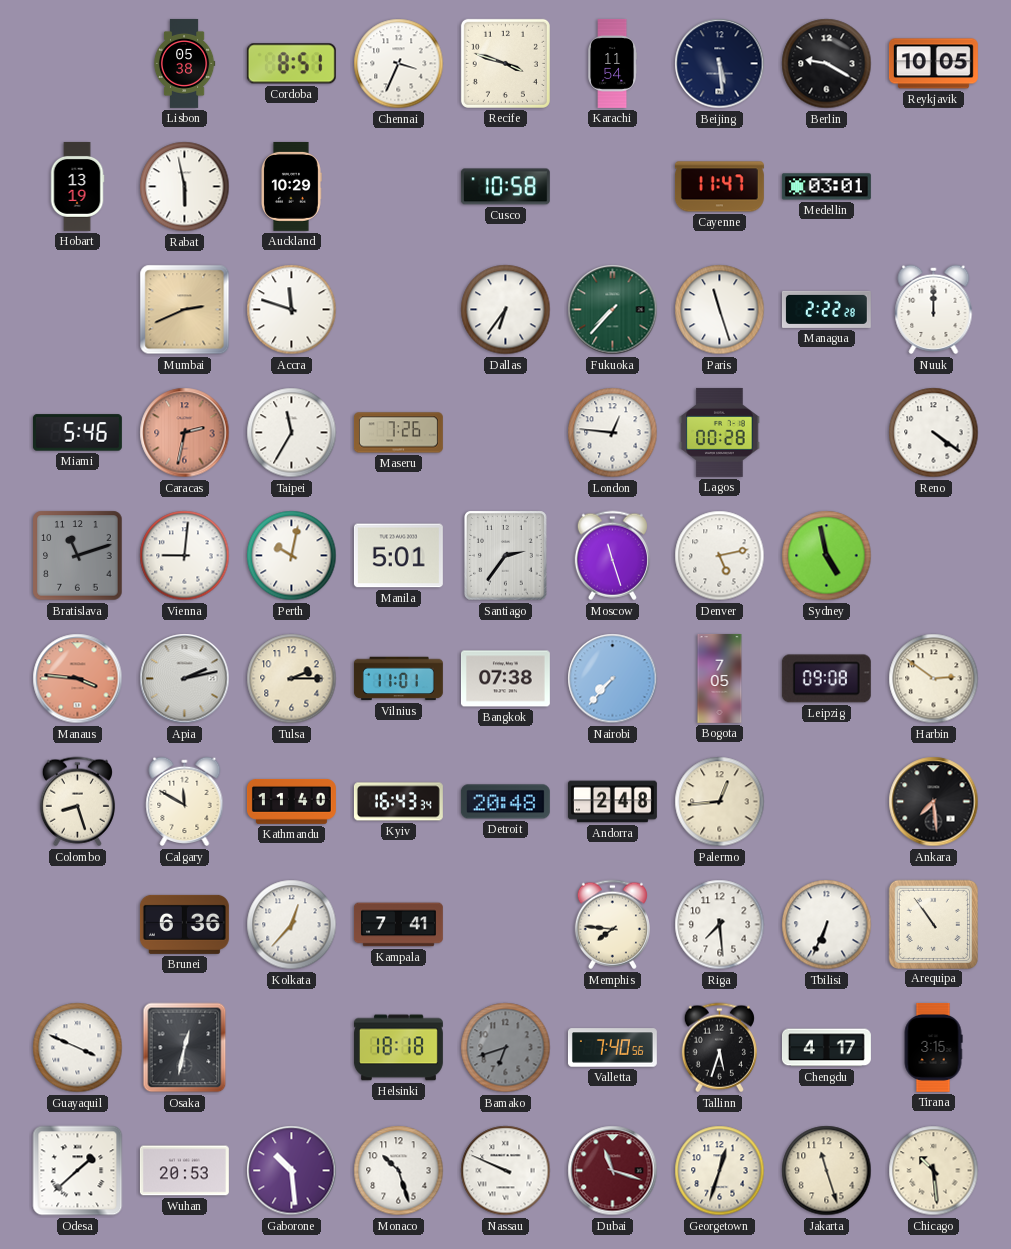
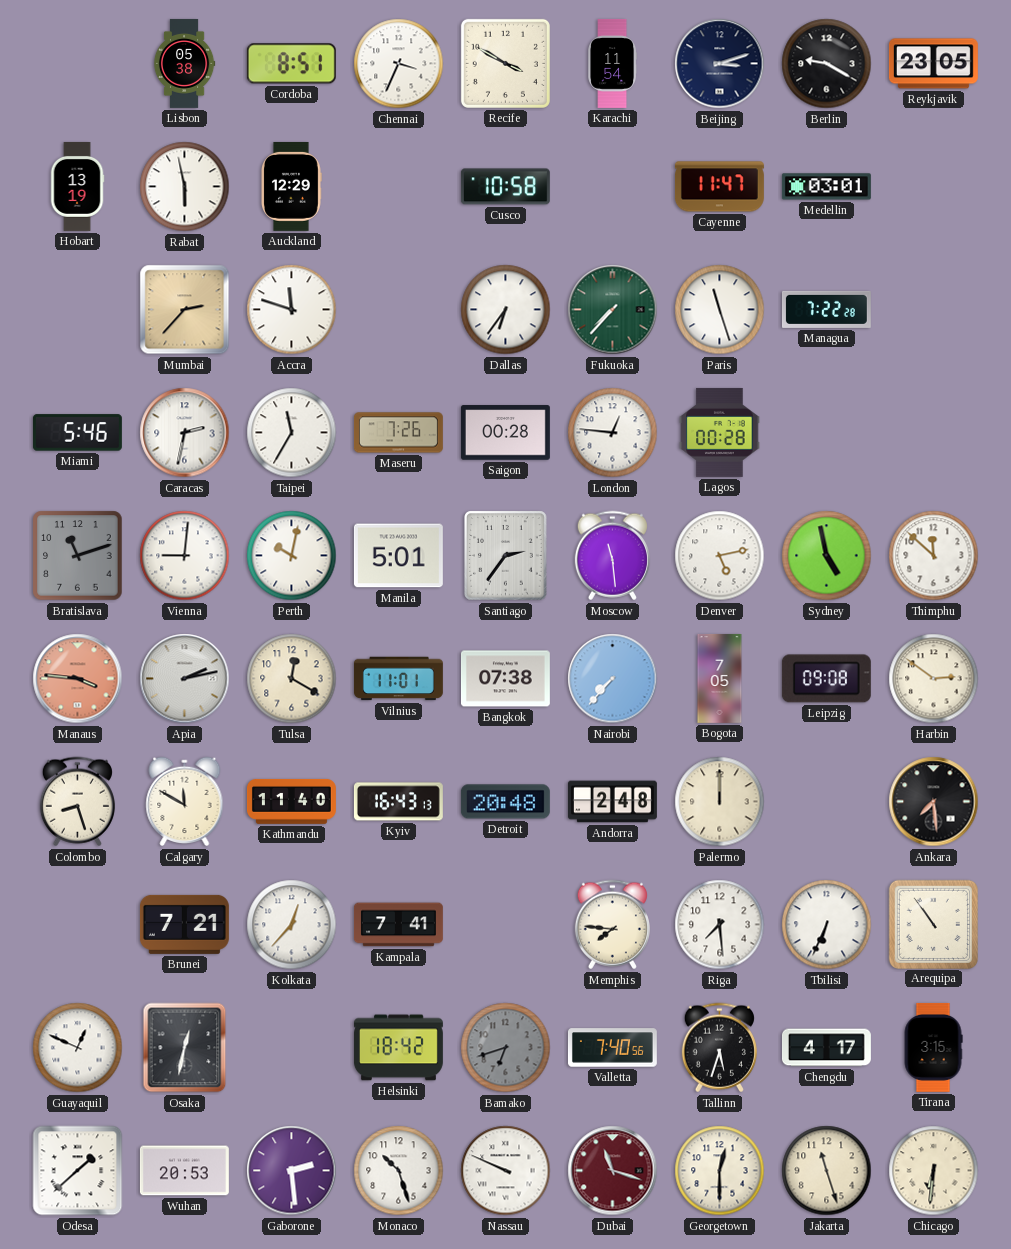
Recife: 3:48 -> 3:50 (505, 63)
Beijing: 5:29 -> 3:12 (720, 64)
Reykjavik: 10:05 -> 23:05 (933, 64)
Auckland: 10:29 -> 12:29 (292, 186)
Mumbai: 2:41 -> 2:37 (185, 310)
Managua: 2:22 -> 7:22 (826, 309)
Nuuk: 12:00 -> none (934, 310)
Caracas dial: salmon -> white (185, 433)
Saigon: none -> 00:28 (505, 433)
Reno: 4:21 -> none (934, 433)
Moscow: 11:27 -> 11:29 (612, 556)
Thimphu: none -> 11:52 (934, 556)
Tulsa: 2:15 -> 12:20 (292, 679)
Kyiv: 16:43:34 -> 16:43:13 (398, 802)
Palermo: 12:44 -> 12:00 (720, 802)
Brunei: 6:36 -> 7:21 (184, 924)
Guayaquil: 3:49 -> 12:49 (78, 1048)
Helsinki: 18:18 -> 18:42 (398, 1048)
Gaborone: 10:29 -> 2:29 (292, 1171)
Georgetown: 12:33 -> 12:30 (720, 1171)
Chicago: 10:29 -> 6:31 (934, 1171)
